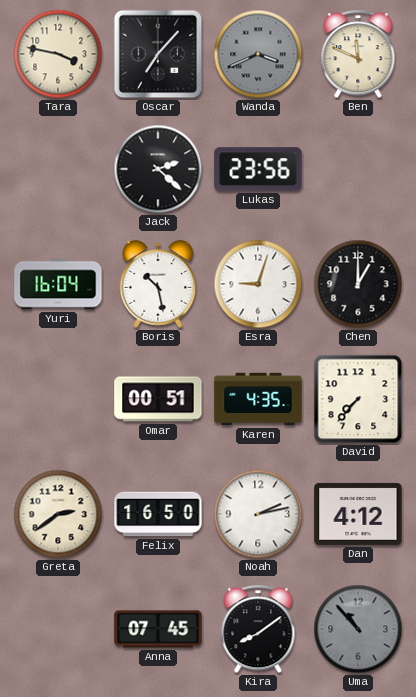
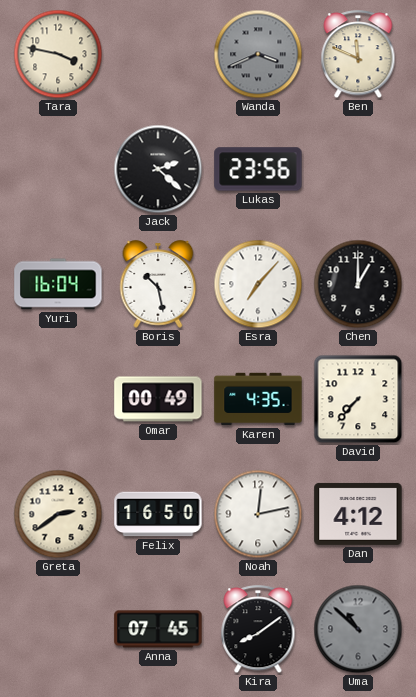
Oscar: 7:07 -> none (158, 54)
Esra: 9:03 -> 7:07 (258, 284)
Omar: 00:51 -> 00:49 (158, 399)
Noah: 2:13 -> 12:13 (258, 514)
Uma: 10:53 -> 10:52 (358, 629)
